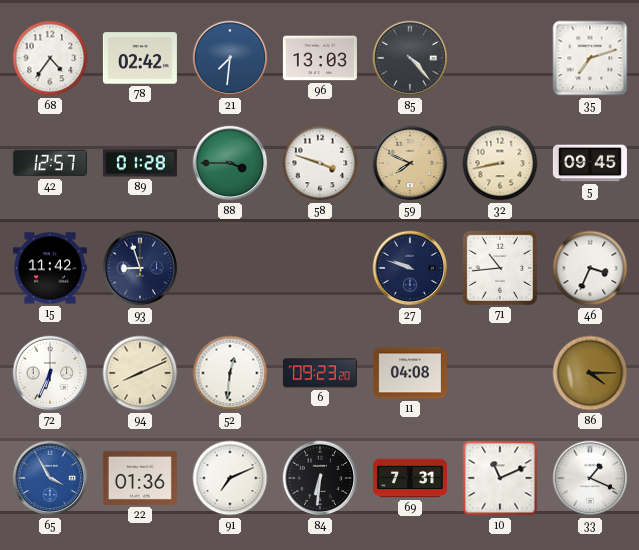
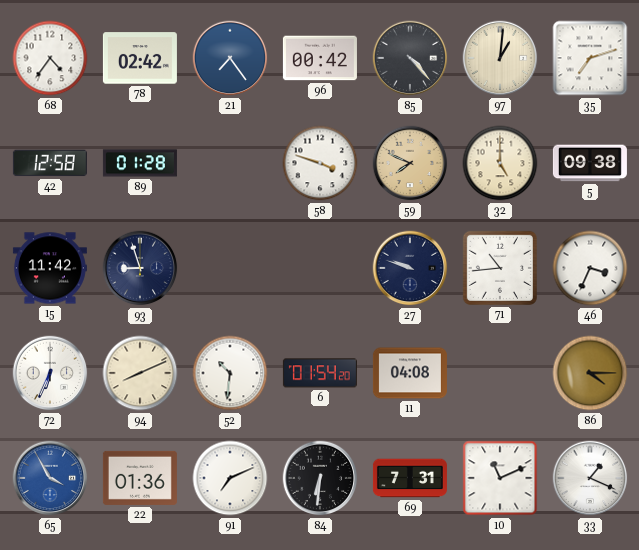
21: 7:31 -> 7:24 (230, 58)
96: 13:03 -> 00:42 (320, 58)
97: none -> 1:01 (500, 58)
42: 12:57 -> 12:58 (50, 163)
88: 3:45 -> none (230, 163)
32: 8:43 -> 5:00 (500, 163)
5: 09:45 -> 09:38 (590, 163)
52: 12:31 -> 10:31 (230, 373)
6: 09:23 -> 01:54 (320, 373)
